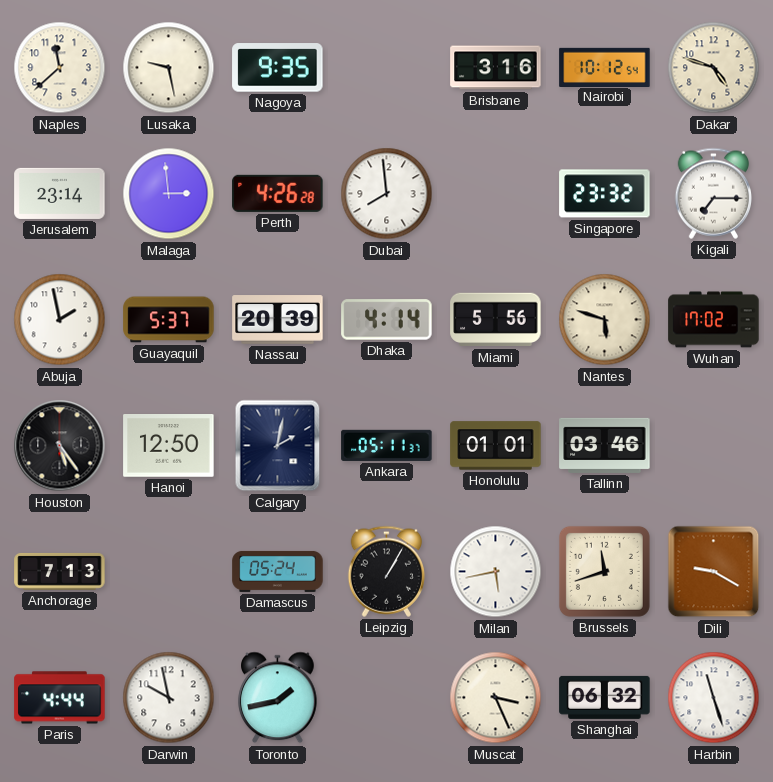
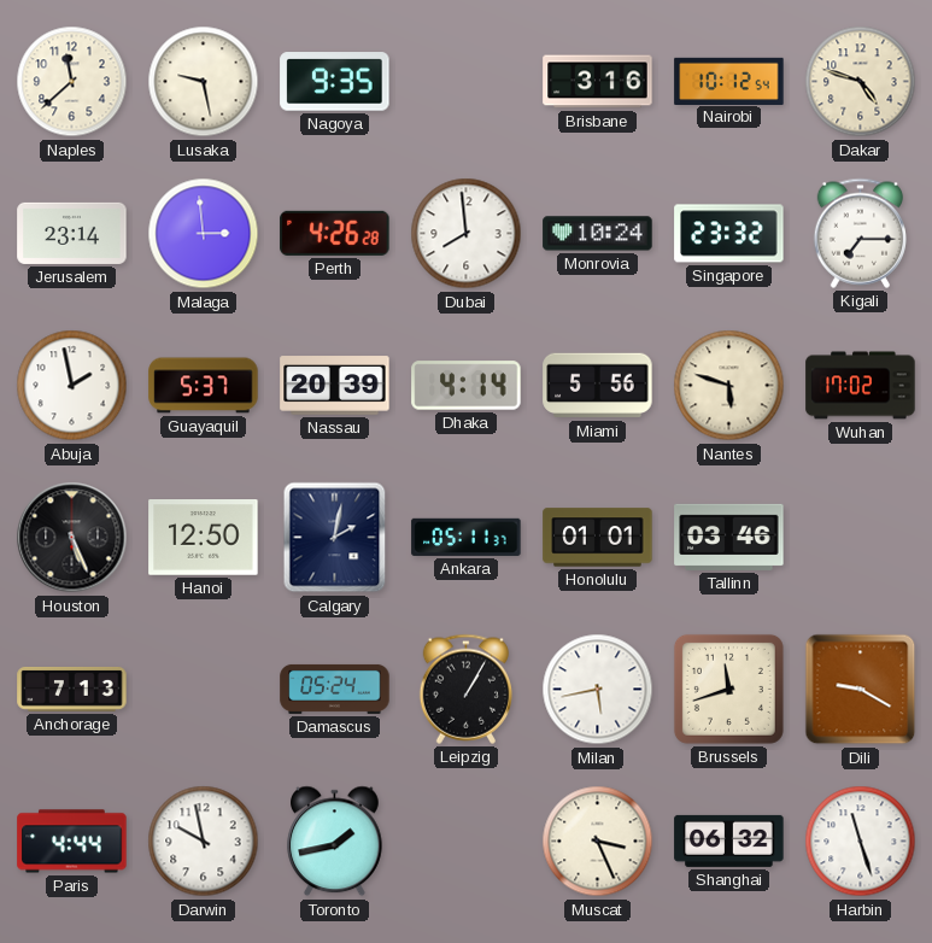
Monrovia: none -> 10:24 (598, 234)
Houston: 5:24 -> 5:26 (72, 538)
